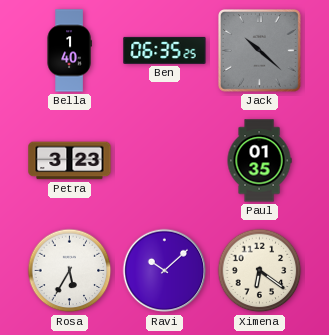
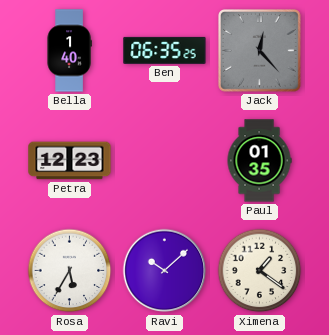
Jack: 10:22 -> 12:23 (260, 51)
Petra: 3:23 -> 12:23 (70, 161)
Ximena: 6:21 -> 1:21 (260, 271)
